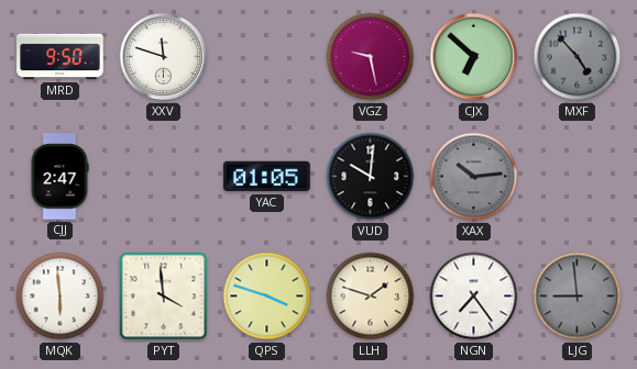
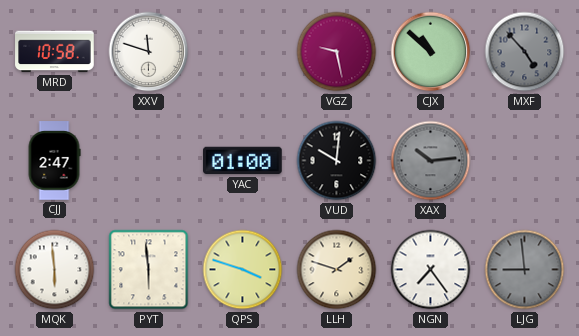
MRD: 9:50 -> 10:58 (55, 52)
CJX: 6:52 -> 10:52 (431, 52)
YAC: 01:05 -> 01:00 (243, 161)
PYT: 3:59 -> 5:59 (149, 270)
